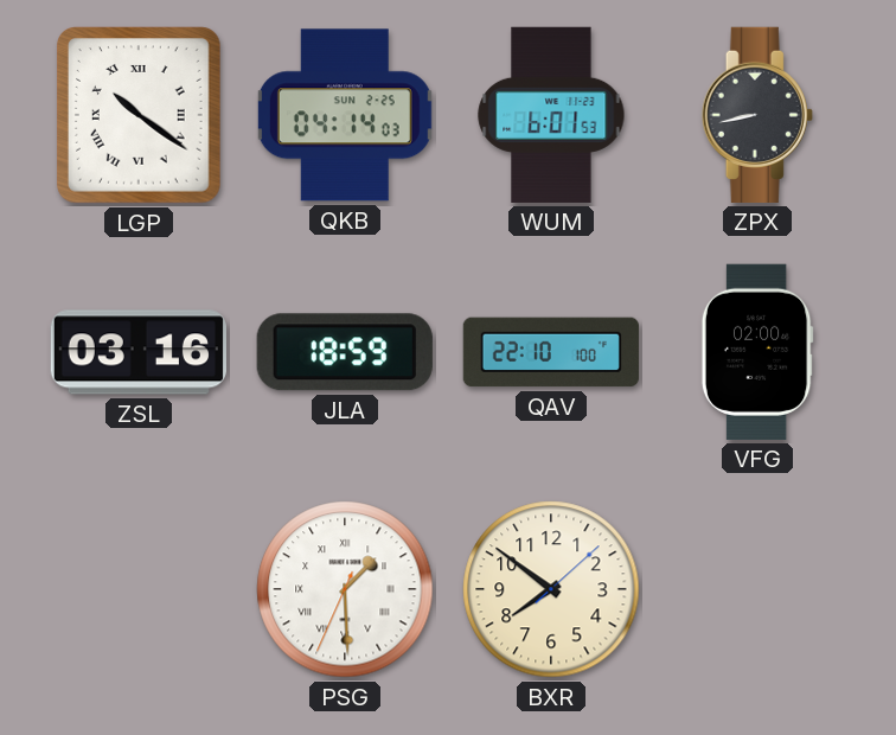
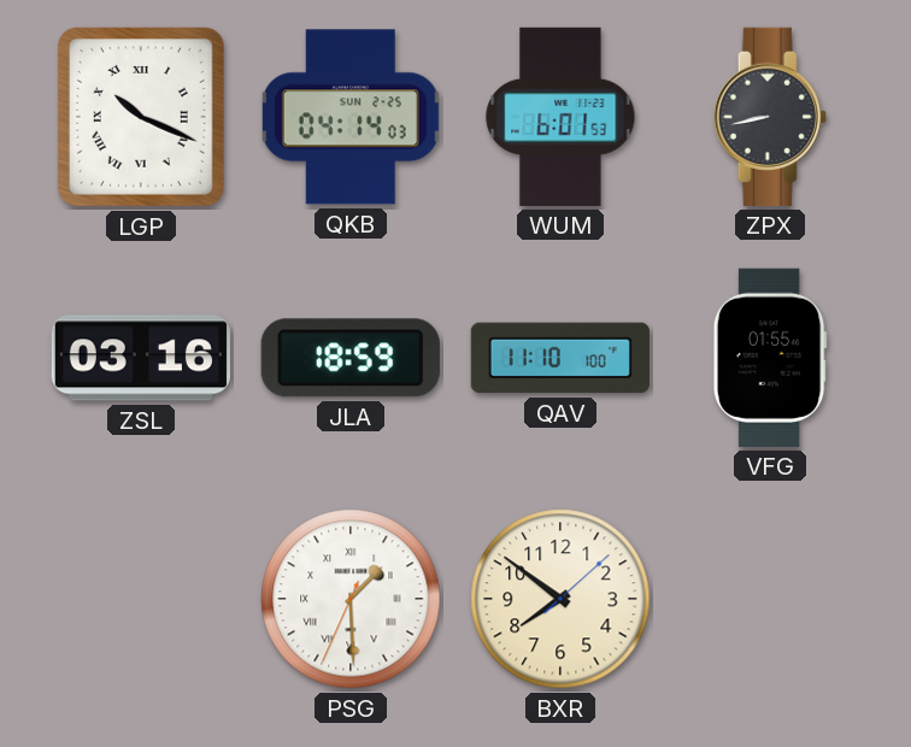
LGP: 10:21 -> 10:19 (142, 118)
QAV: 22:10 -> 11:10 (560, 358)
VFG: 02:00 -> 01:55 (770, 358)
